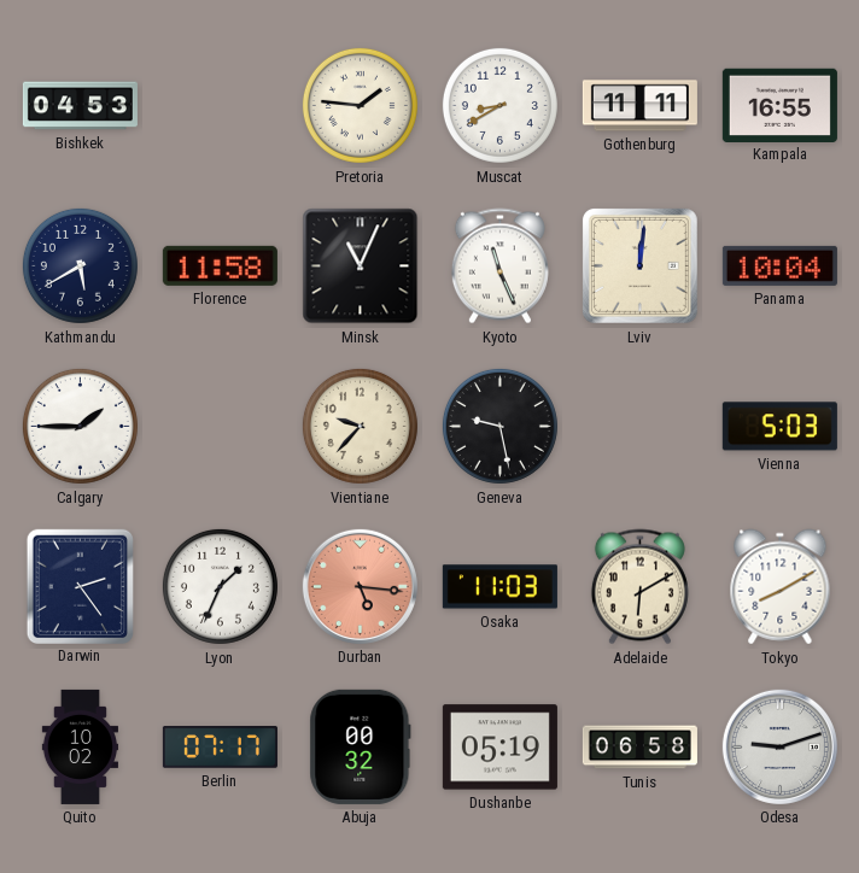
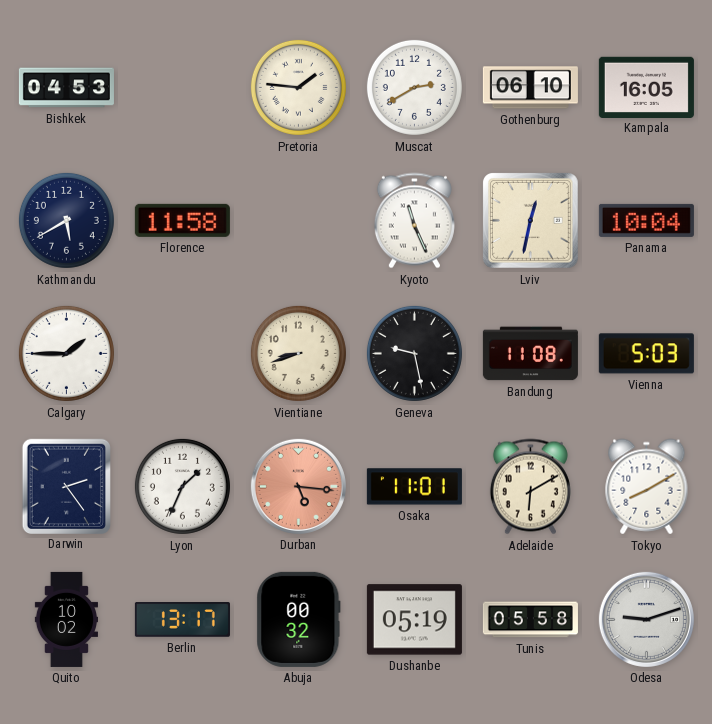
Muscat: 8:40 -> 2:40 (414, 87)
Gothenburg: 11:11 -> 06:10 (530, 88)
Kampala: 16:55 -> 16:05 (646, 87)
Minsk: 11:04 -> none (361, 266)
Lviv: 12:01 -> 12:32 (530, 220)
Vientiane: 9:37 -> 8:42 (298, 353)
Bandung: none -> 11:08 (530, 354)
Osaka: 11:03 -> 11:01 (414, 487)
Berlin: 07:17 -> 13:17 (182, 620)
Tunis: 06:58 -> 05:58 (530, 620)
